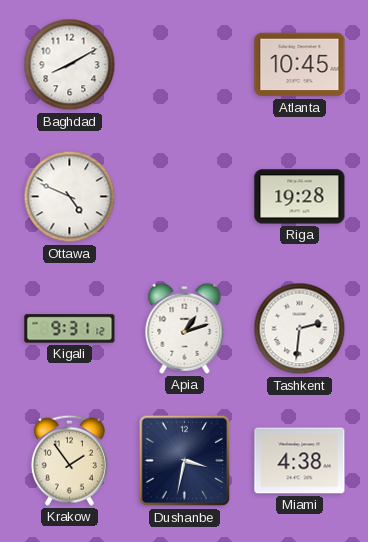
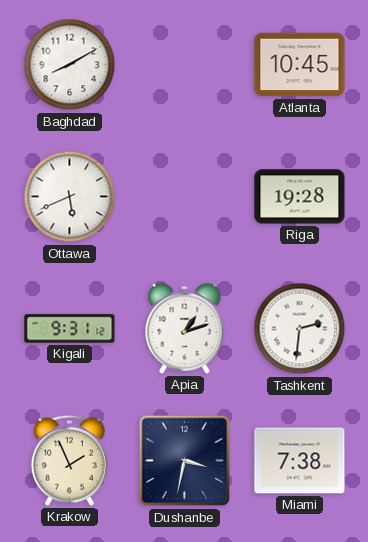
Ottawa: 4:49 -> 5:41 (70, 197)
Krakow: 1:54 -> 1:56 (69, 460)
Miami: 4:38 -> 7:38 (300, 461)
